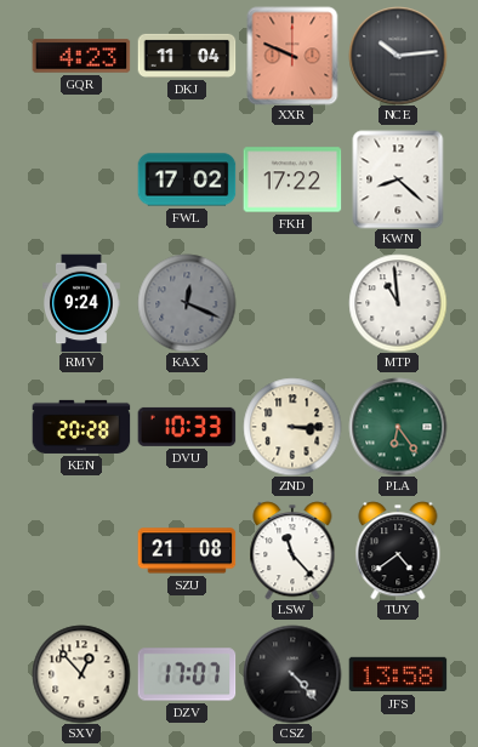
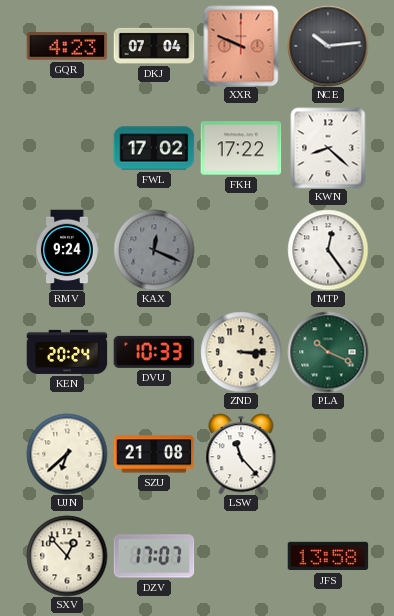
DKJ: 11:04 -> 07:04 (154, 46)
MTP: 10:59 -> 12:24 (328, 250)
KEN: 20:28 -> 20:24 (67, 352)
PLA: 6:24 -> 10:19 (328, 352)
UJN: none -> 6:38 (67, 454)
TUY: 4:39 -> none (398, 551)
CSZ: 4:23 -> none (292, 674)
